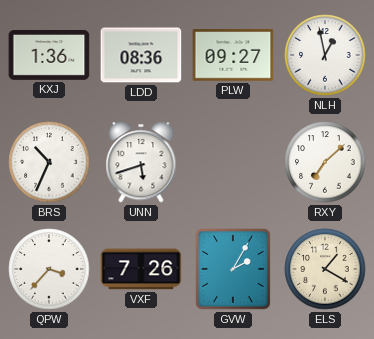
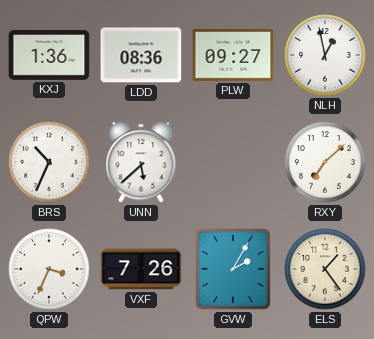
UNN: 5:42 -> 5:38 (141, 162)
QPW: 3:37 -> 3:34 (49, 269)
ELS: 1:20 -> 1:24 (325, 269)
